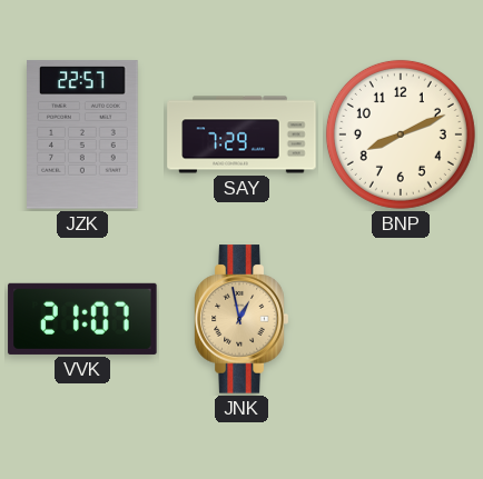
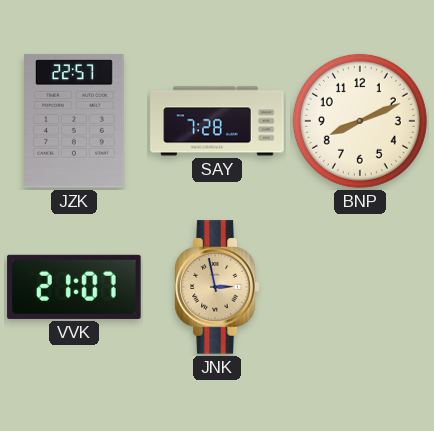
SAY: 7:29 -> 7:28 (217, 121)
JNK: 12:58 -> 2:58 (217, 287)
